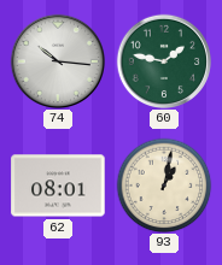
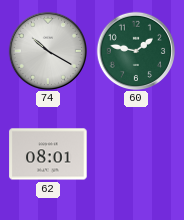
74: 10:16 -> 10:20 (47, 50)
93: 1:02 -> none (164, 185)
